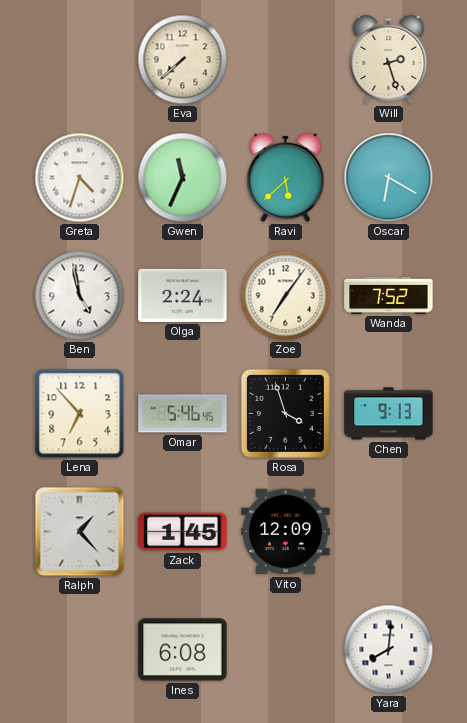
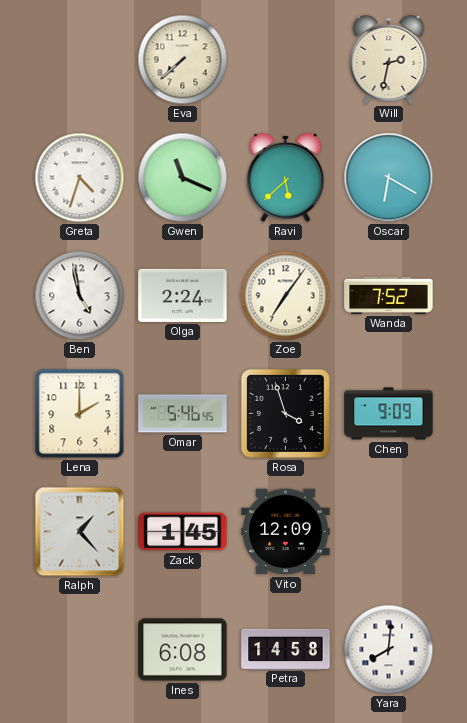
Will: 2:27 -> 2:32 (389, 59)
Gwen: 11:34 -> 11:19 (183, 178)
Lena: 6:53 -> 2:00 (80, 414)
Chen: 9:13 -> 9:09 (389, 414)
Petra: none -> 14:58 (286, 649)
